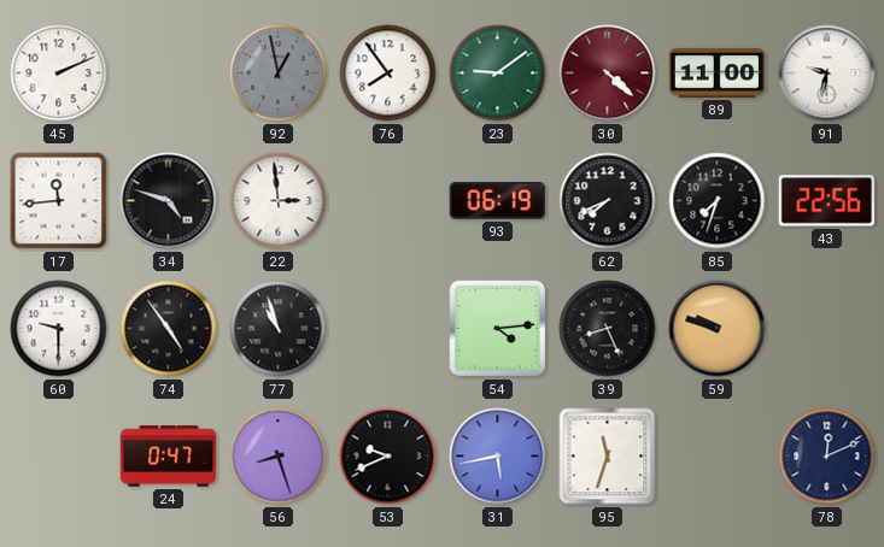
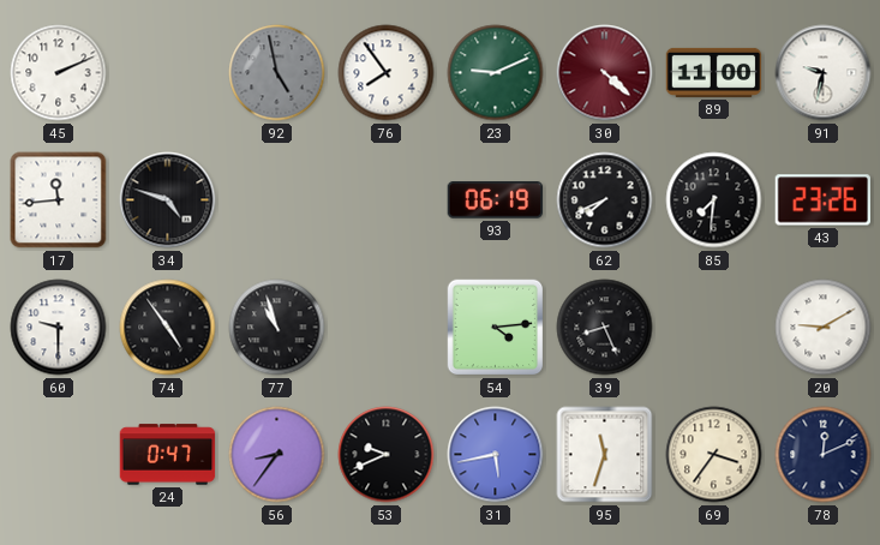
92: 12:58 -> 4:58 (277, 73)
23: 9:09 -> 9:11 (496, 73)
22: 2:59 -> none (279, 201)
85: 7:33 -> 7:31 (714, 200)
43: 22:56 -> 23:26 (822, 200)
59: 9:48 -> none (718, 329)
20: none -> 9:10 (824, 328)
56: 8:27 -> 8:36 (277, 455)
69: none -> 3:36 (714, 455)
